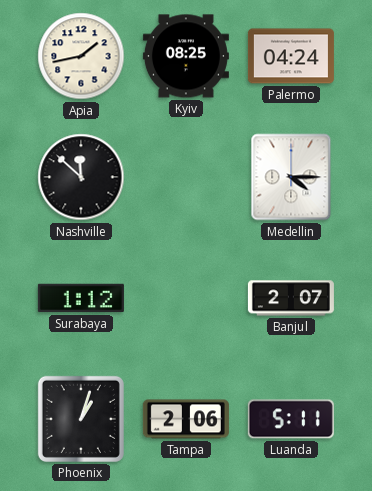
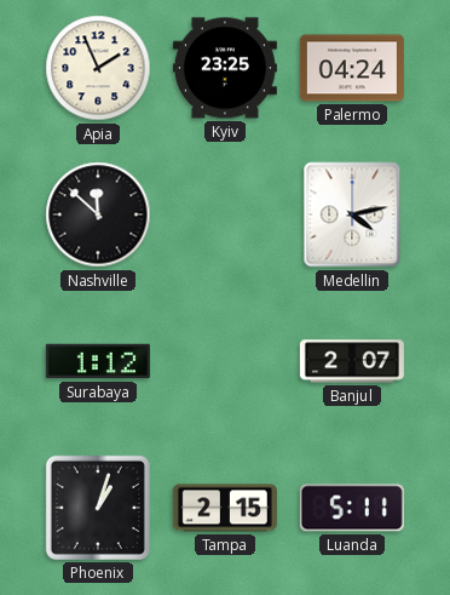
Apia: 1:43 -> 1:56 (98, 68)
Kyiv: 08:25 -> 23:25 (225, 68)
Medellin: 4:15 -> 4:13 (352, 214)
Tampa: 2:06 -> 2:15 (225, 508)
